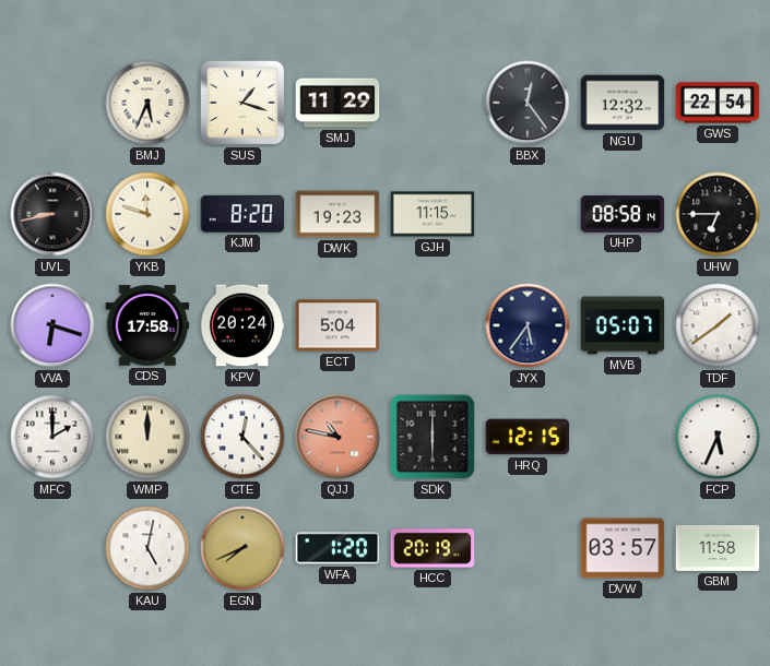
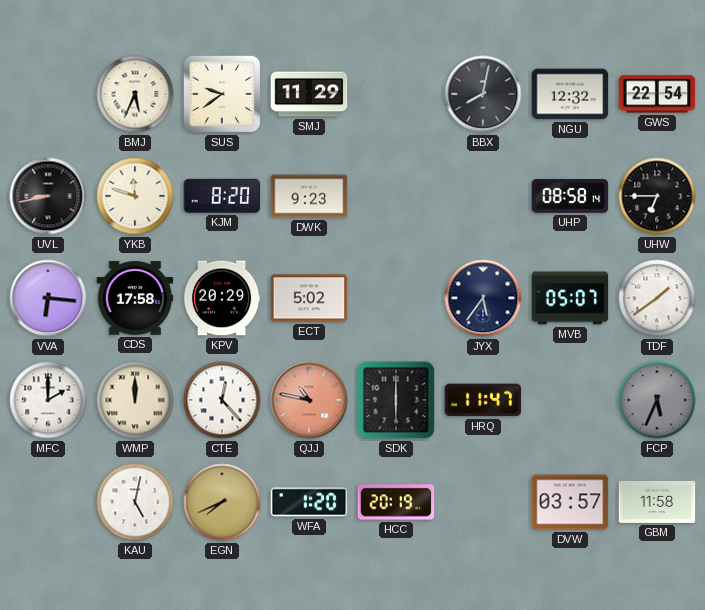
SUS: 1:18 -> 9:39 (222, 94)
BBX: 12:24 -> 8:02 (483, 94)
DWK: 19:23 -> 9:23 (309, 196)
GJH: 11:15 -> none (433, 214)
VVA: 6:18 -> 6:16 (48, 298)
KPV: 20:24 -> 20:29 (222, 298)
ECT: 5:04 -> 5:02 (309, 298)
HRQ: 12:15 -> 11:47 (483, 400)
FCP dial: white -> grey (657, 400)
